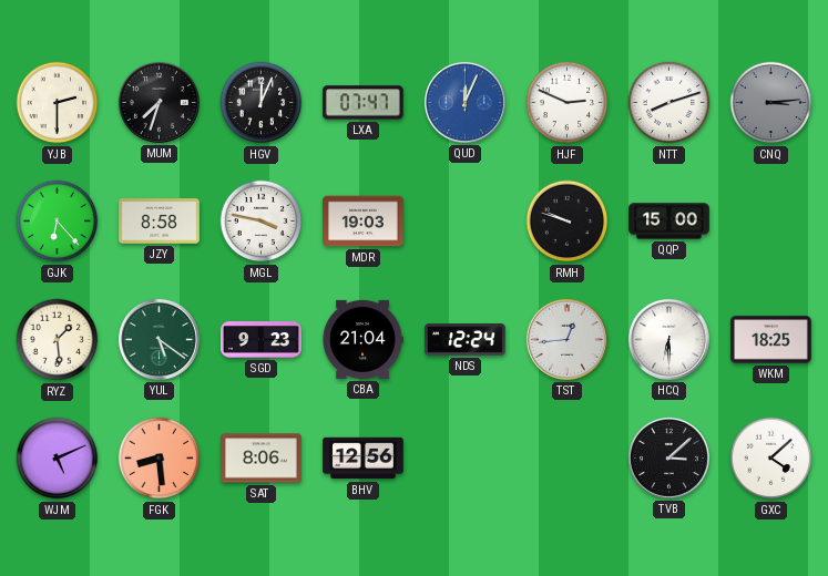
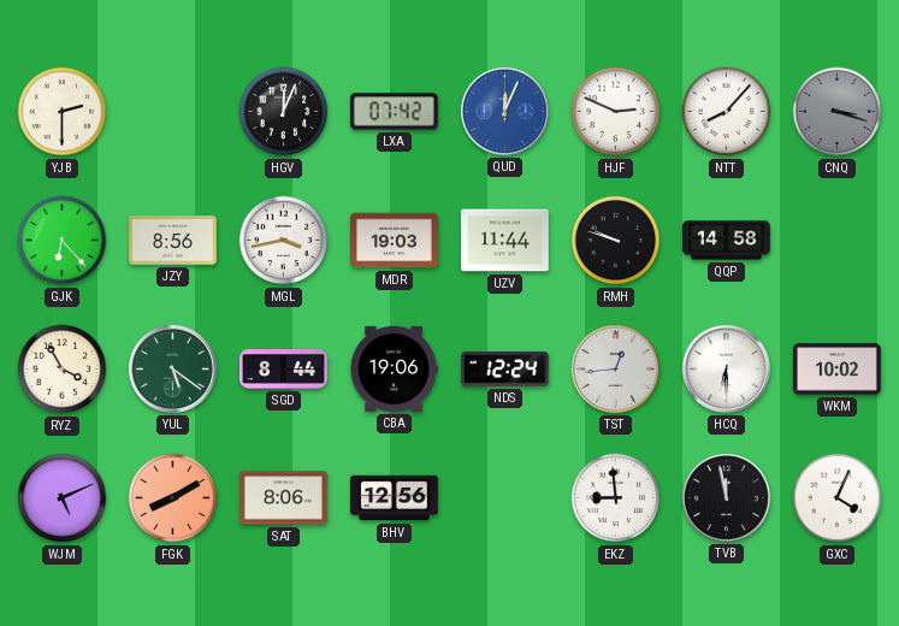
MUM: 7:33 -> none (159, 102)
LXA: 07:47 -> 07:42 (394, 112)
NTT: 8:12 -> 8:07 (727, 112)
CNQ: 3:14 -> 3:18 (838, 112)
JZY: 8:58 -> 8:56 (173, 241)
MGL: 3:47 -> 3:43 (284, 241)
UZV: none -> 11:44 (505, 241)
QQP: 15:00 -> 14:58 (727, 241)
RYZ: 1:29 -> 3:55 (63, 370)
SGD: 9:23 -> 8:44 (284, 370)
CBA: 21:04 -> 19:06 (394, 368)
WKM: 18:25 -> 10:02 (838, 370)
FGK: 8:29 -> 8:10 (173, 498)
EKZ: none -> 8:59 (616, 498)
TVB: 3:08 -> 11:58 (726, 497)
GXC: 4:08 -> 4:04 (838, 498)
